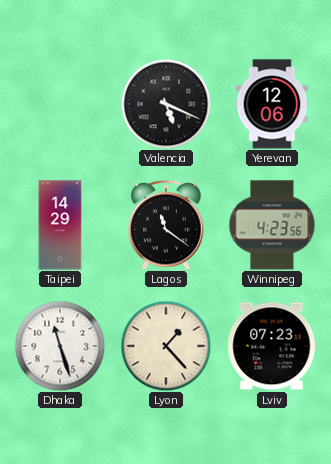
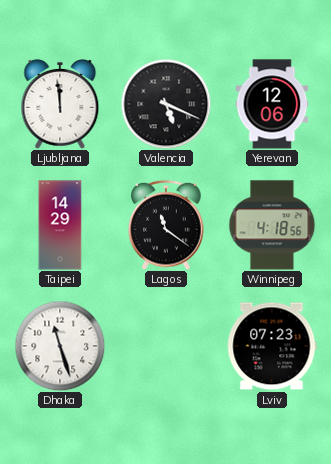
Ljubljana: none -> 11:59 (60, 104)
Winnipeg: 4:23 -> 4:18 (272, 225)
Lyon: 1:23 -> none (166, 346)
